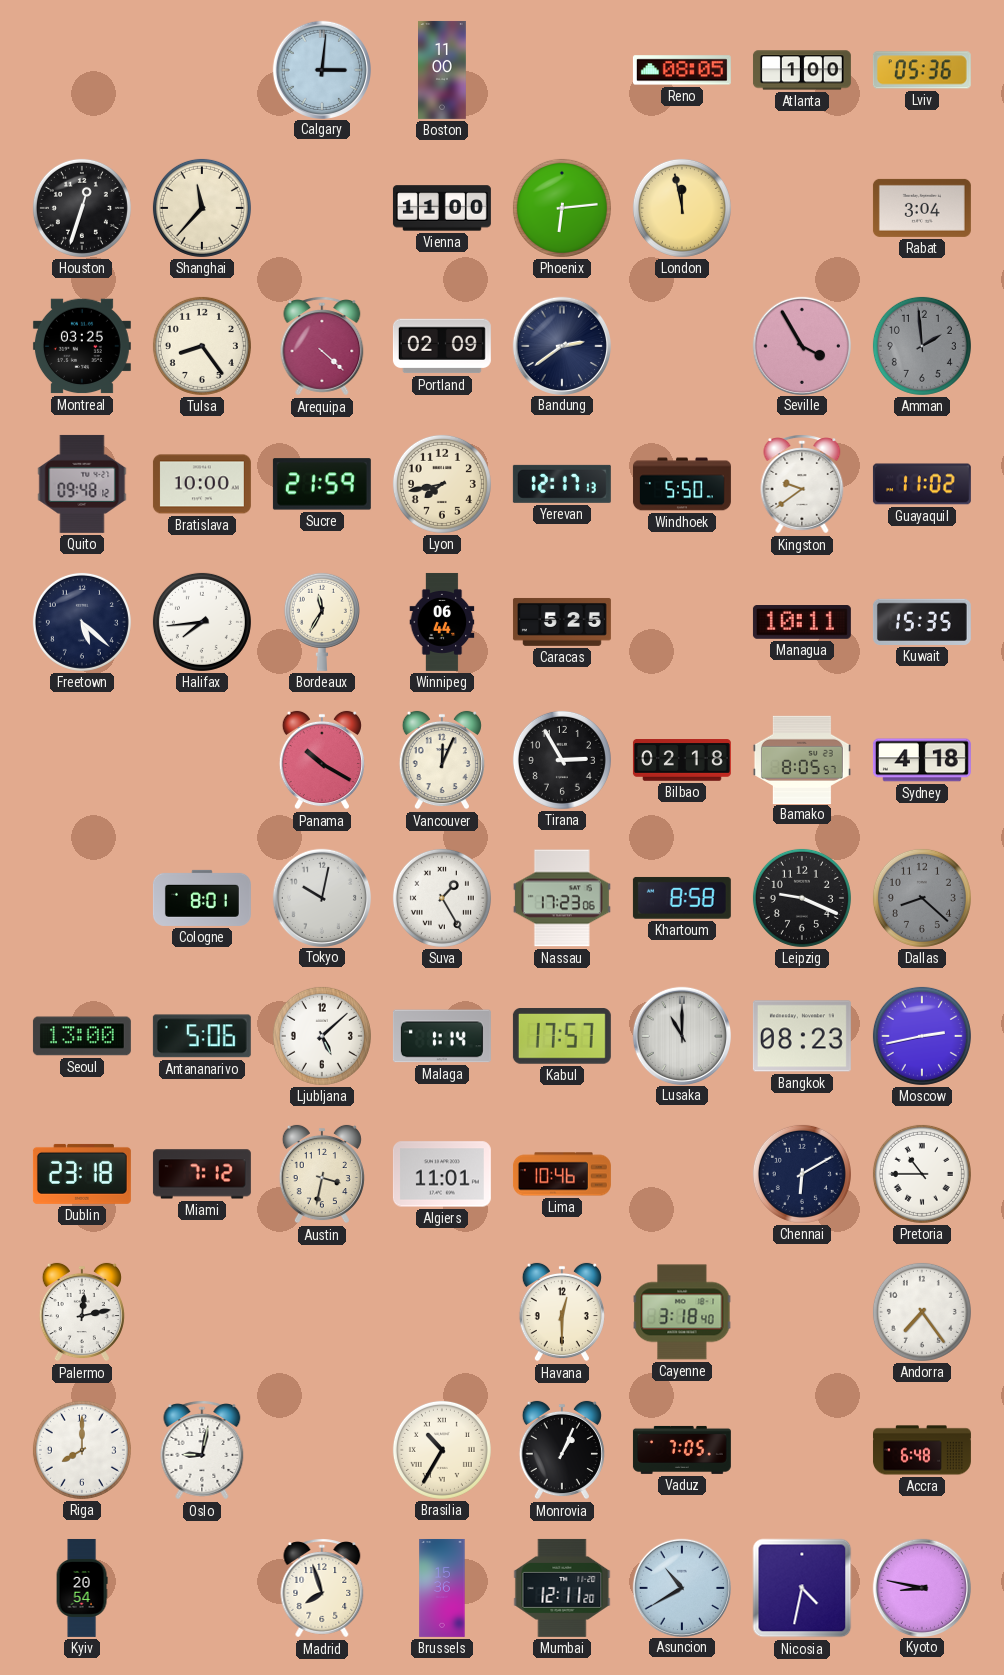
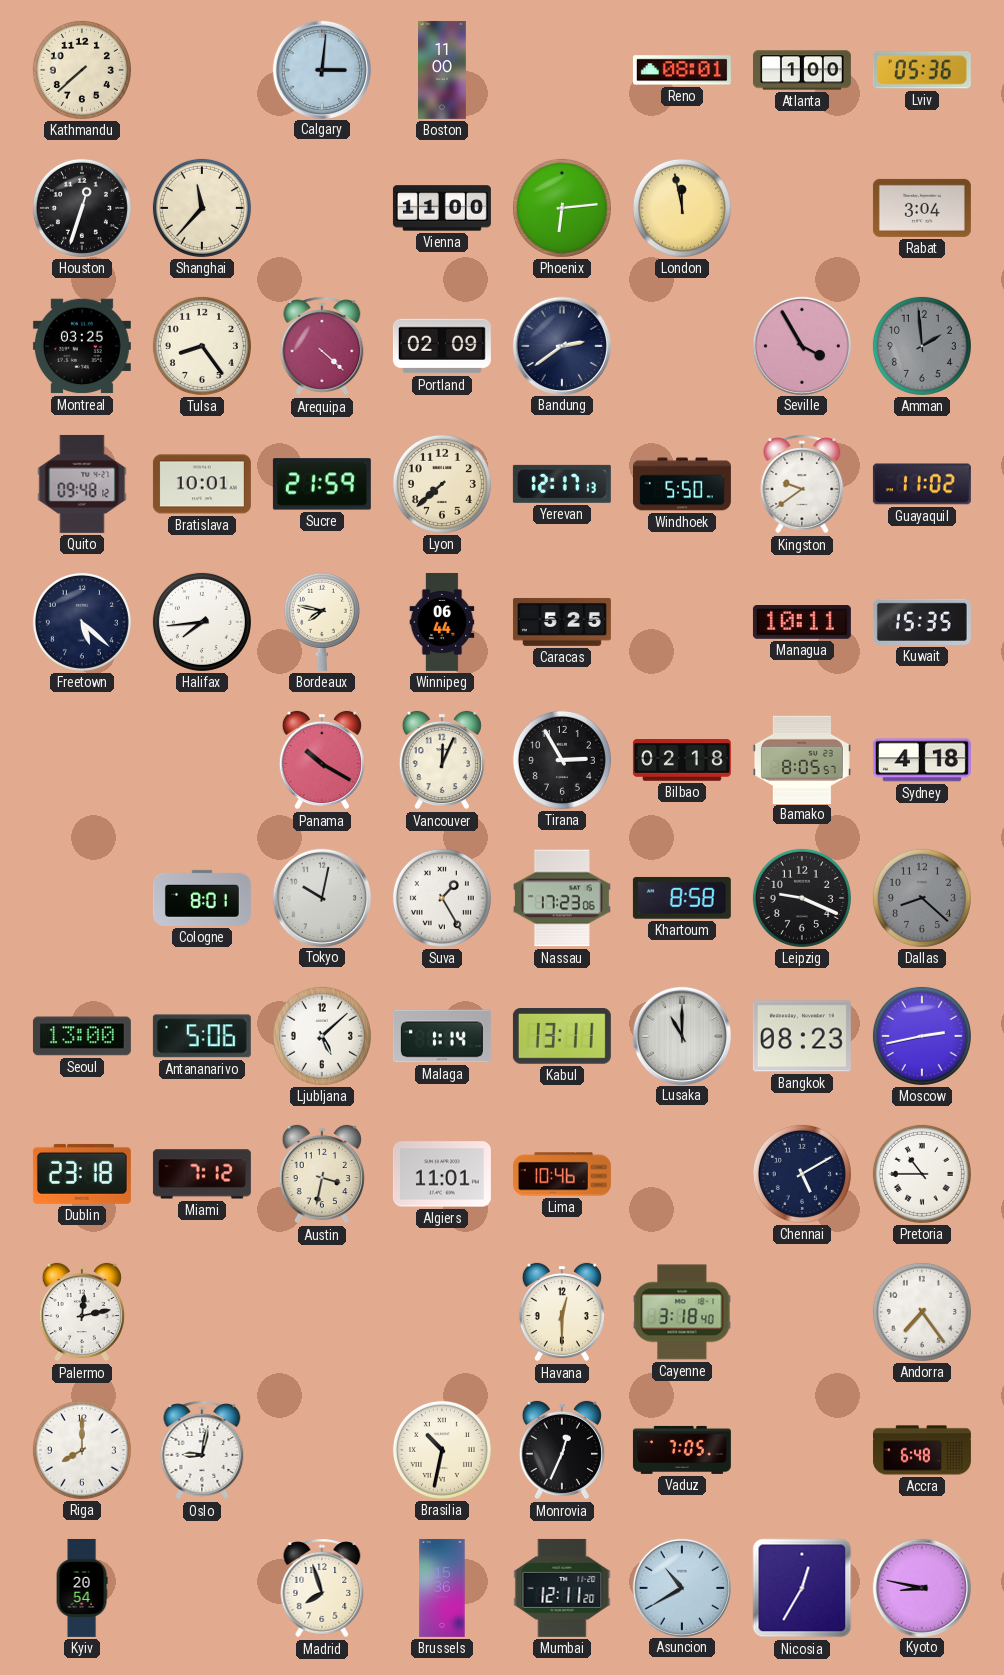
Kathmandu: none -> 7:38 (82, 70)
Reno: 08:05 -> 08:01 (682, 70)
Bratislava: 10:00 -> 10:01 (202, 484)
Lyon: 7:43 -> 7:38 (442, 484)
Bordeaux: 11:35 -> 7:47 (322, 622)
Kabul: 17:57 -> 13:11 (562, 1037)
Chennai: 6:10 -> 5:10 (802, 1174)
Brasilia: 10:35 -> 10:32 (442, 1450)
Monrovia: 1:04 -> 12:34 (562, 1450)
Nicosia: 4:32 -> 12:35 (802, 1588)
